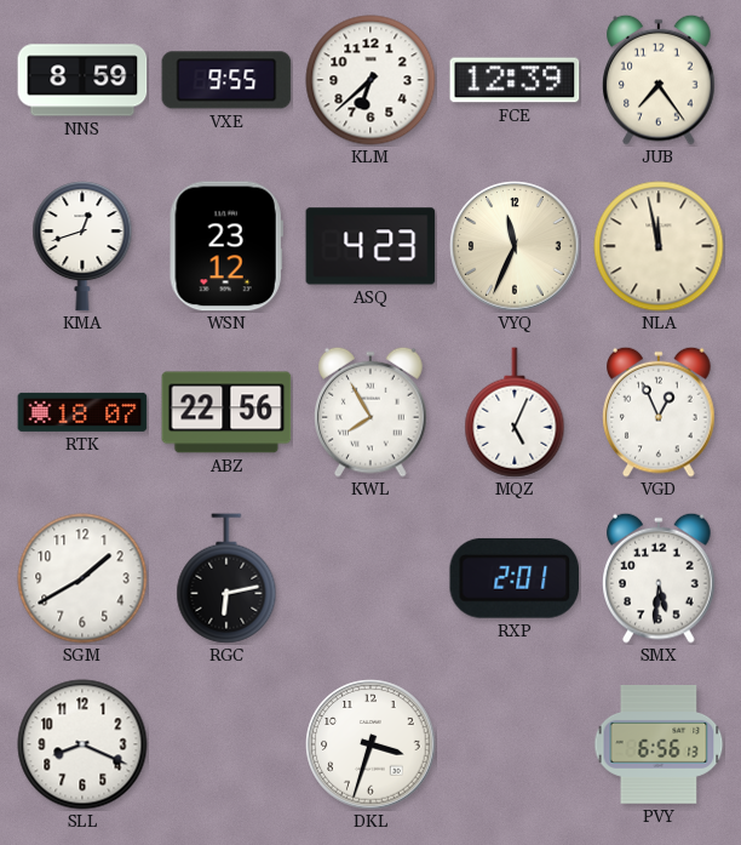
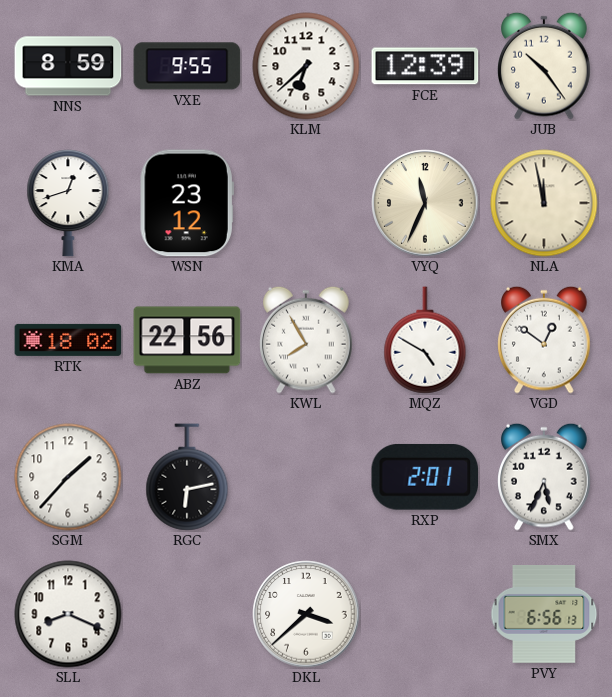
JUB: 7:24 -> 10:24 (544, 66)
ASQ: 4:23 -> none (370, 246)
RTK: 18:07 -> 18:02 (68, 340)
MQZ: 5:04 -> 4:50 (425, 340)
VGD: 12:56 -> 12:51 (544, 340)
SGM: 1:40 -> 1:37 (68, 477)
SMX: 5:31 -> 5:34 (544, 477)
DKL: 3:33 -> 3:38 (306, 614)
